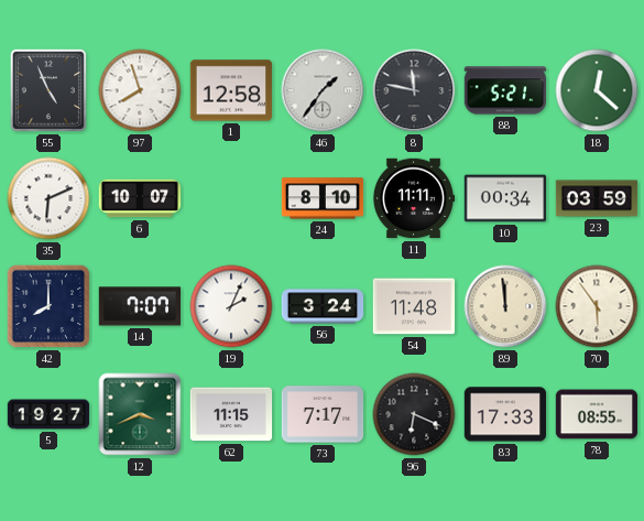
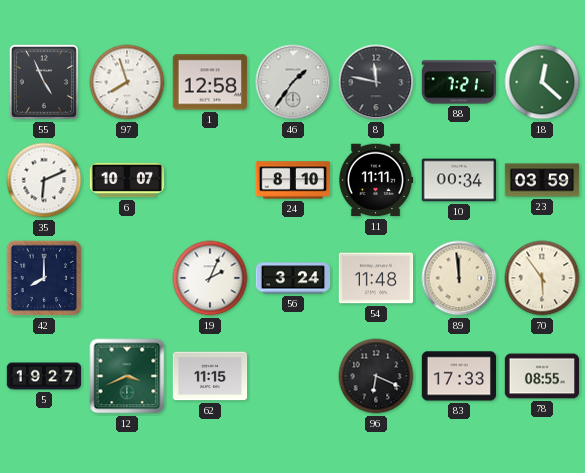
88: 5:21 -> 7:21 (459, 82)
14: 7:07 -> none (139, 306)
73: 7:17 -> none (323, 414)
